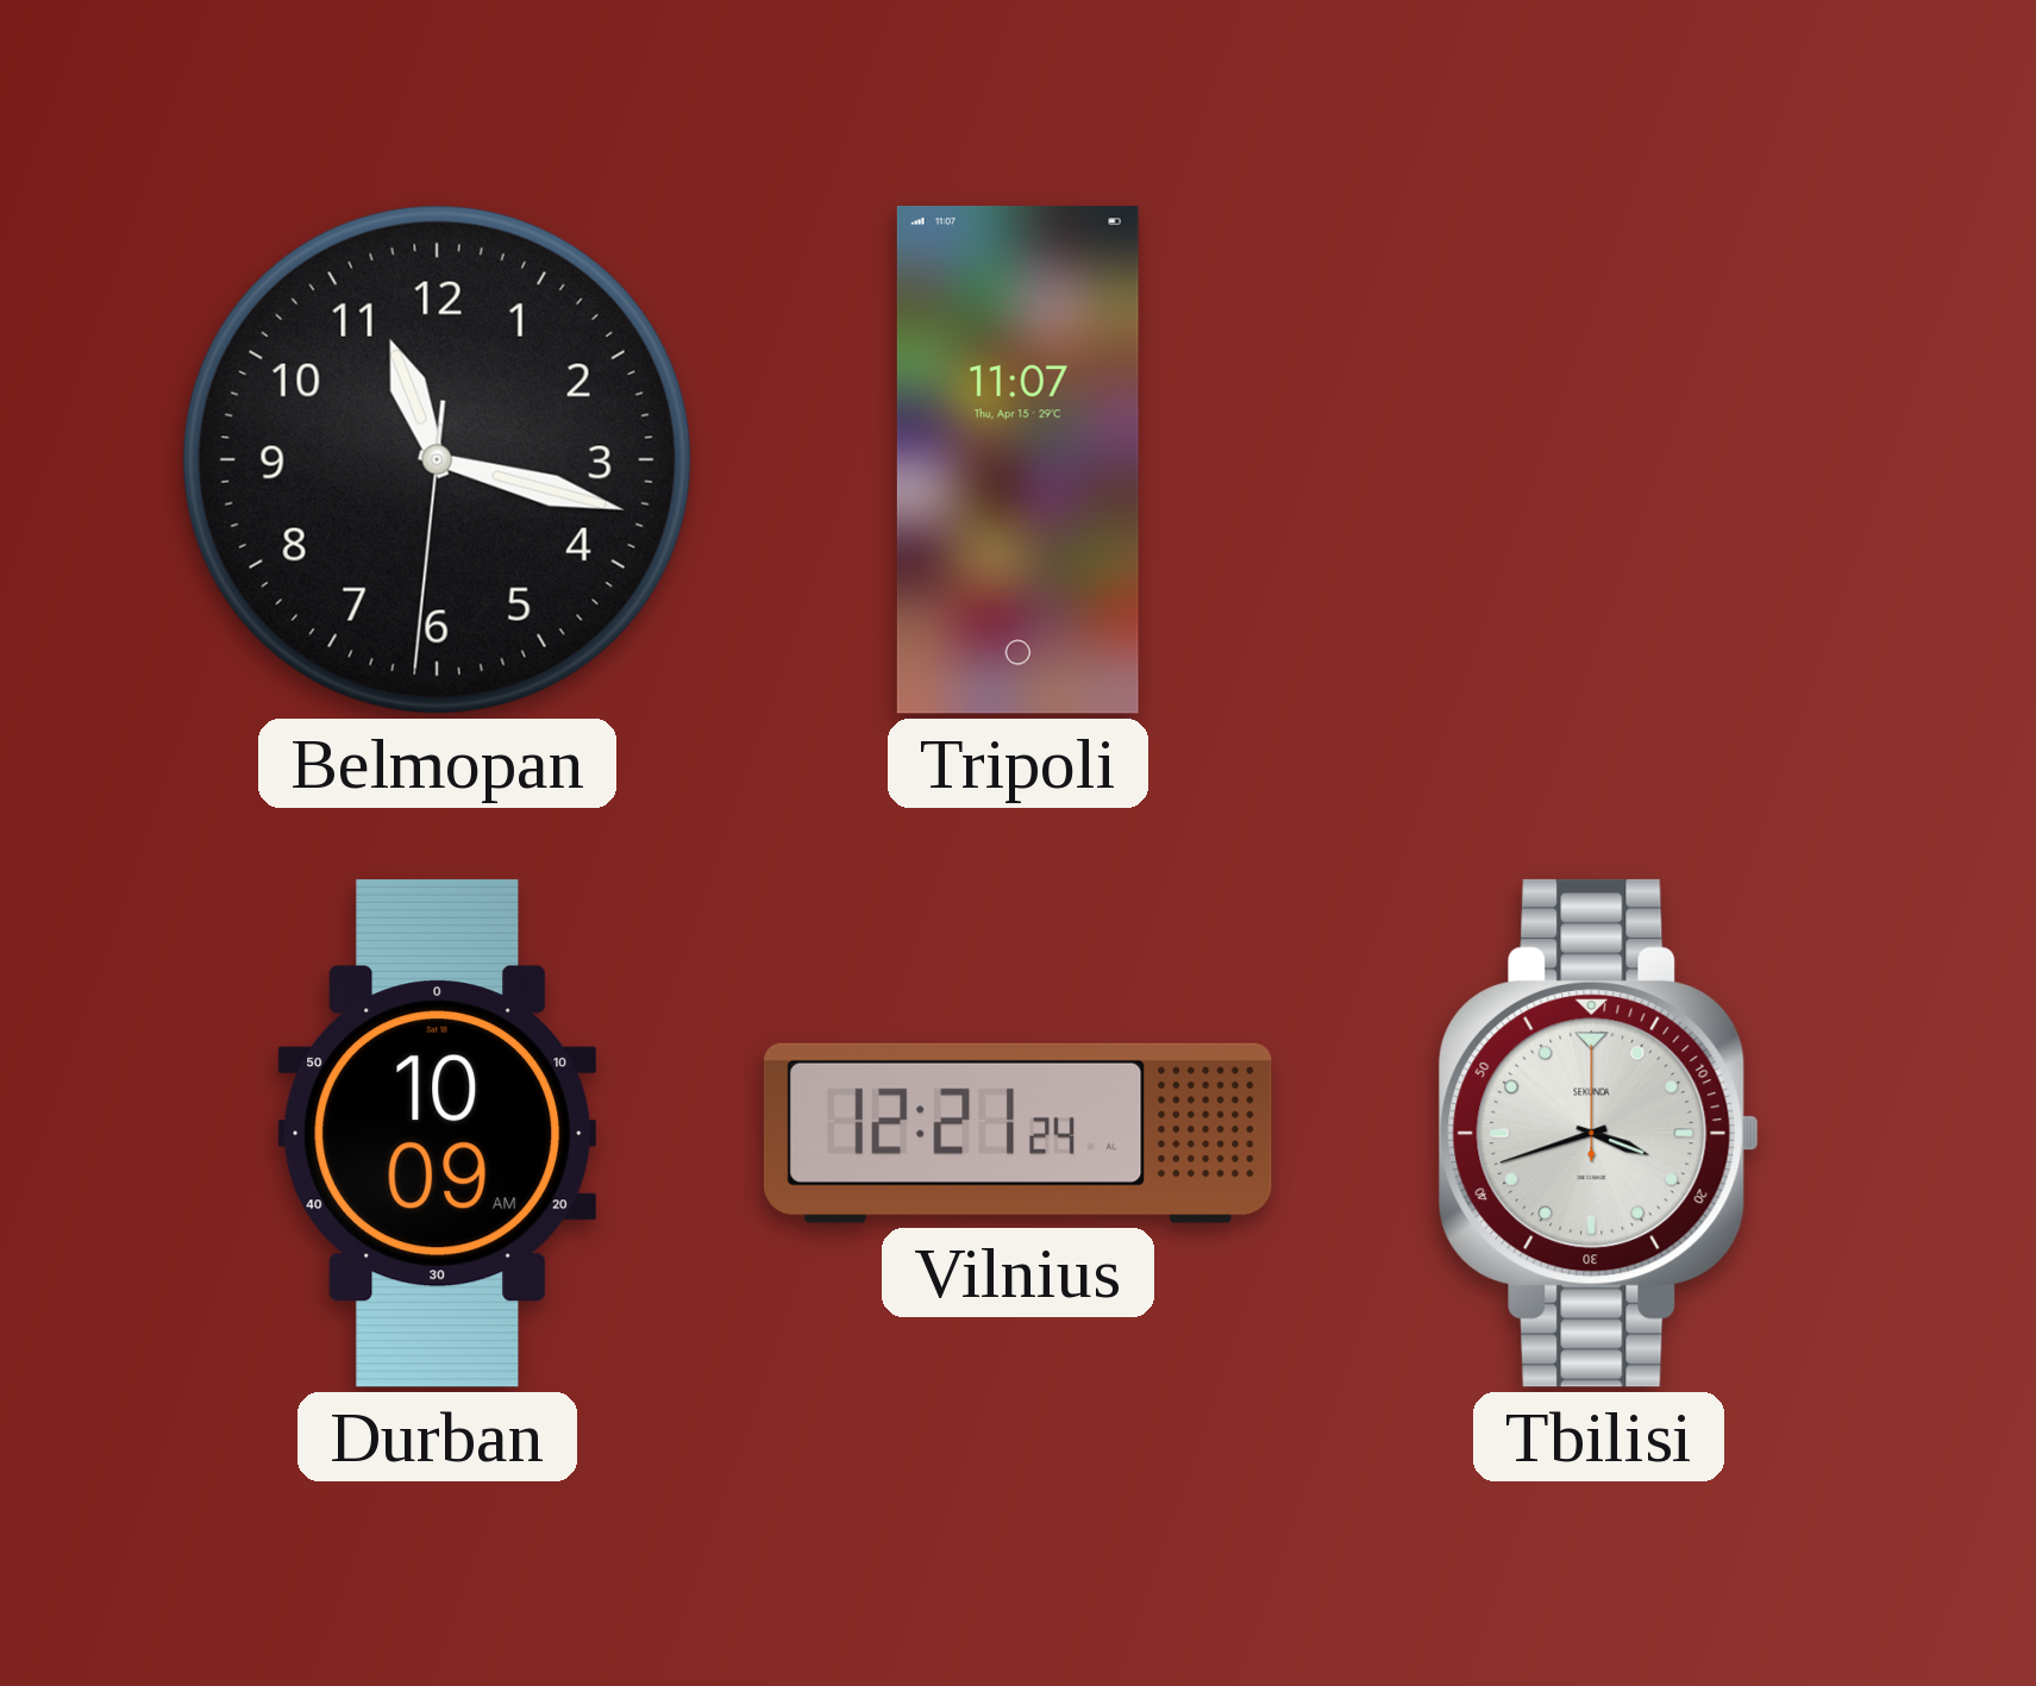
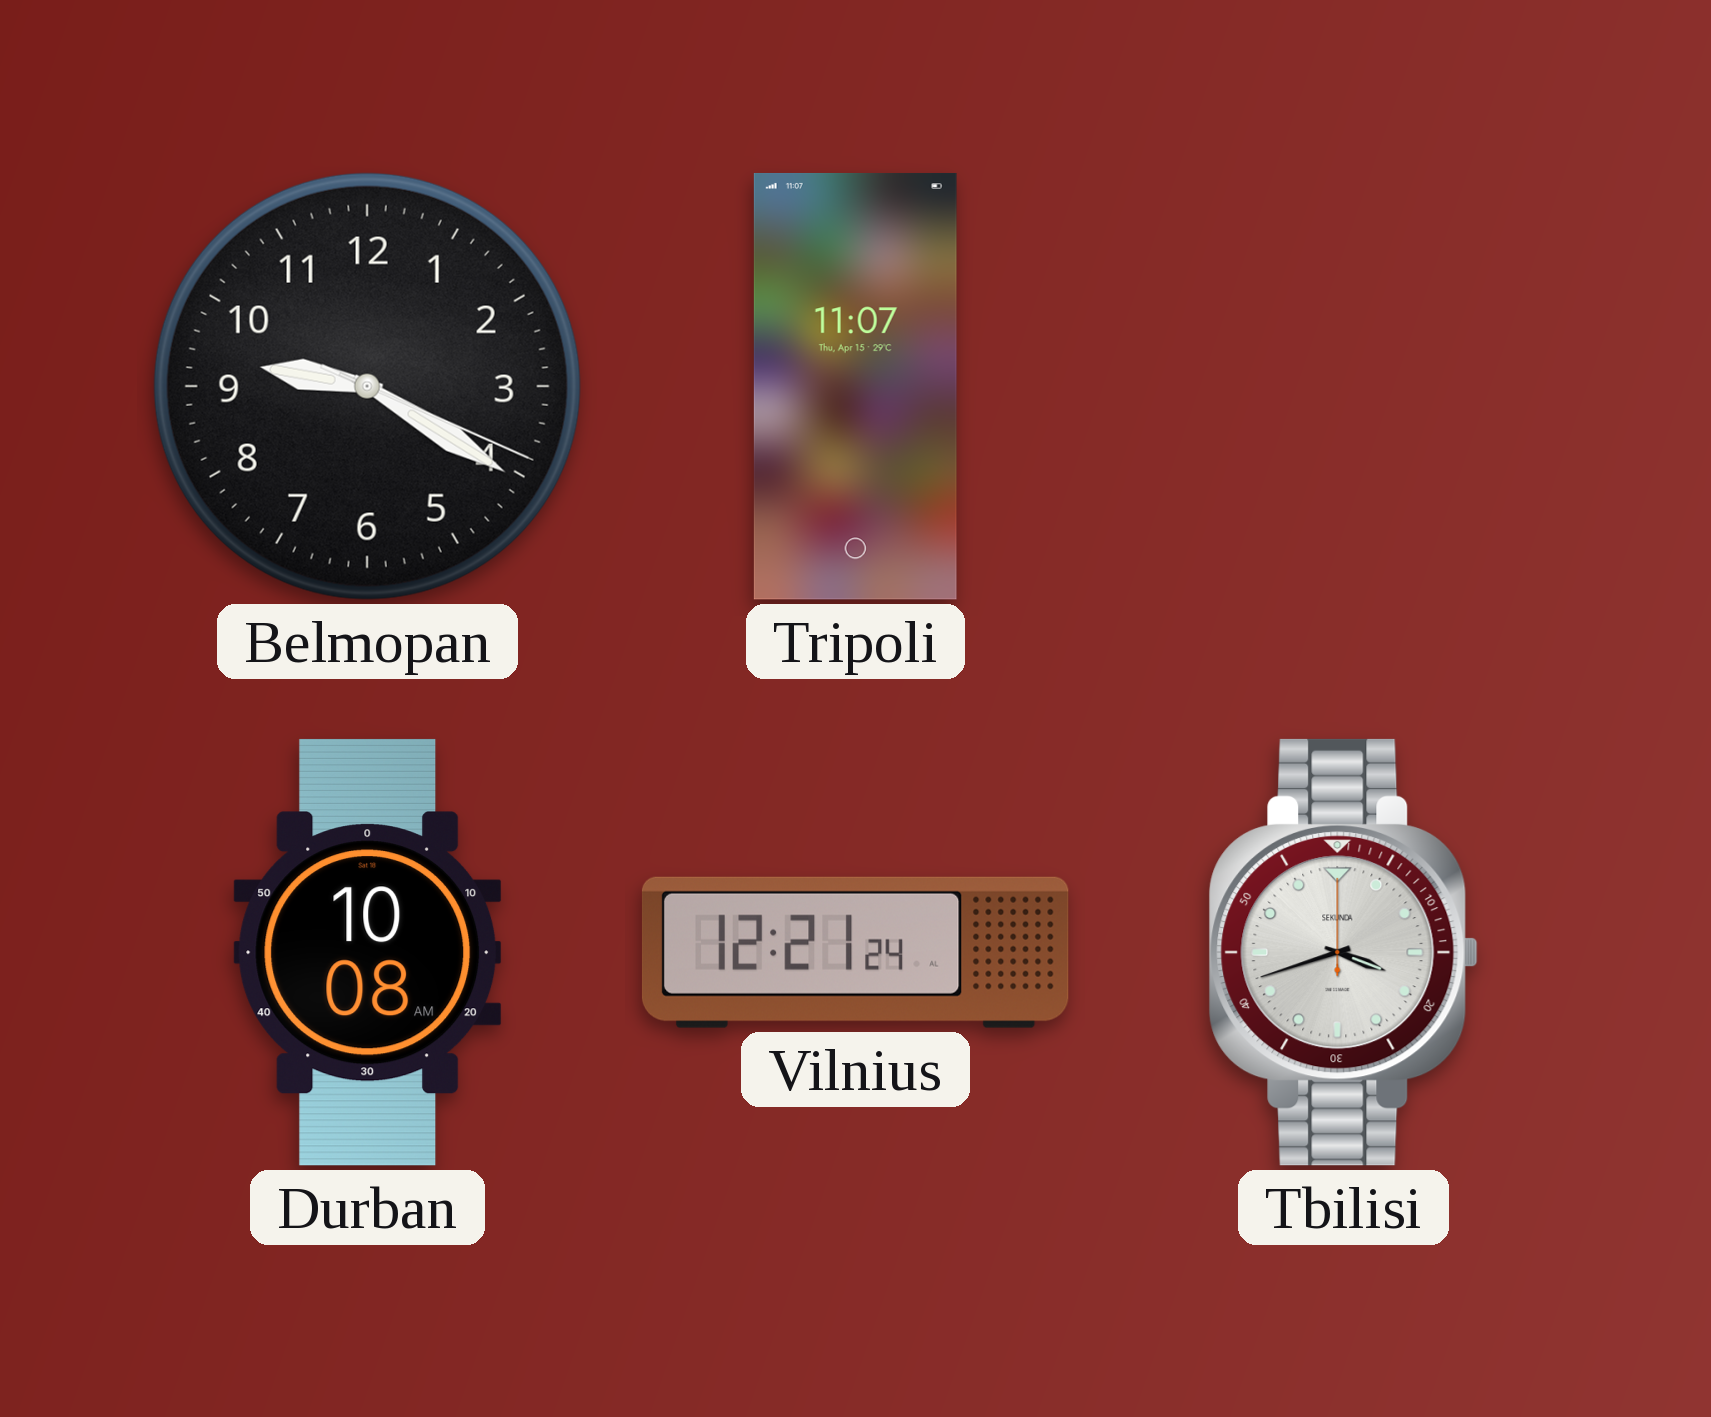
Belmopan: 11:17 -> 9:20 (367, 386)
Durban: 10:09 -> 10:08 (368, 952)
